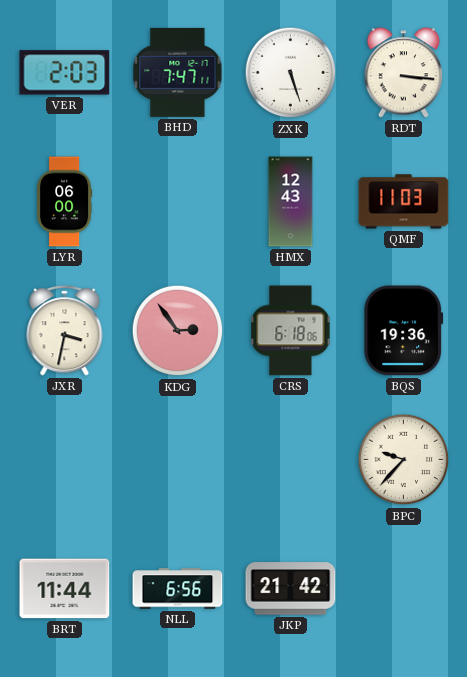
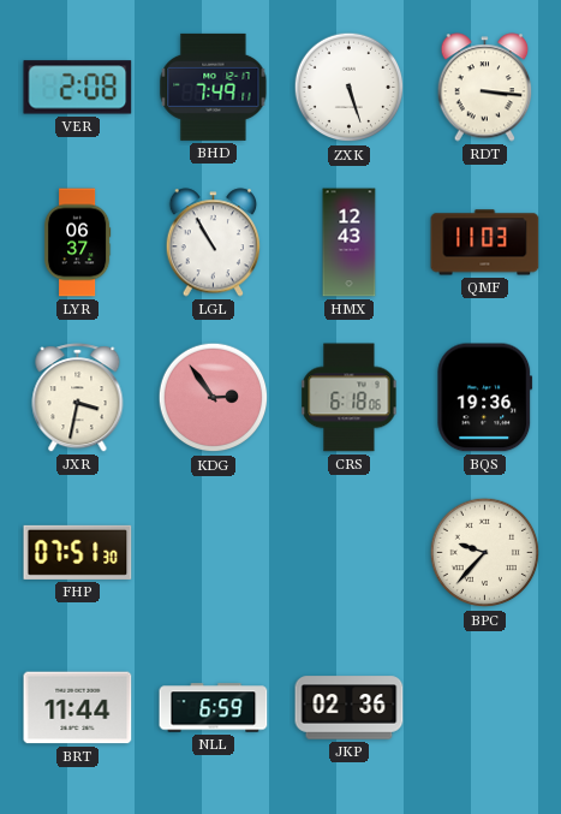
VER: 2:03 -> 2:08 (78, 88)
BHD: 7:47 -> 7:49 (214, 87)
LYR: 06:00 -> 06:37 (77, 243)
LGL: none -> 10:55 (214, 243)
FHP: none -> 07:51 (78, 552)
NLL: 6:56 -> 6:59 (214, 708)
JKP: 21:42 -> 02:36 (350, 708)
